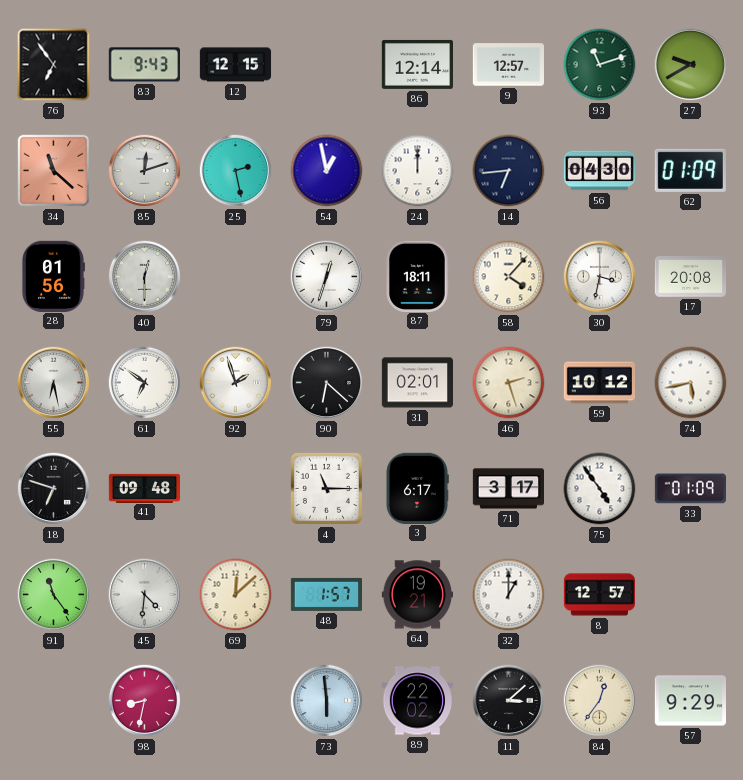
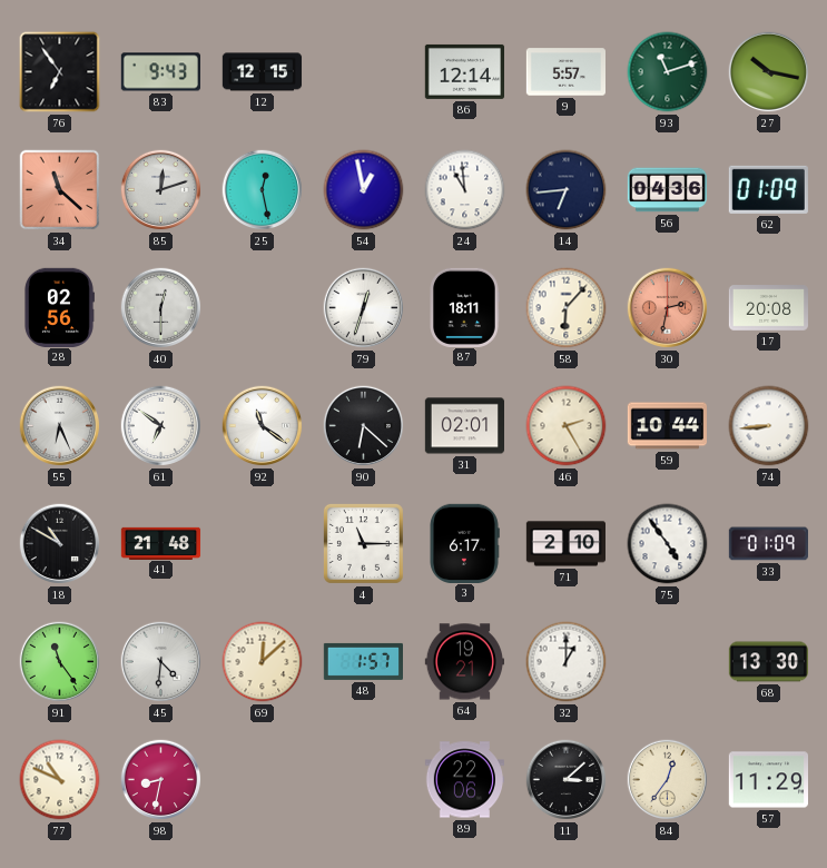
9: 12:57 -> 5:57 (565, 72)
27: 9:40 -> 10:17 (769, 72)
25: 2:28 -> 12:28 (263, 190)
24: 12:00 -> 10:59 (465, 190)
56: 04:30 -> 04:36 (667, 190)
28: 01:56 -> 02:56 (59, 307)
58: 4:07 -> 6:07 (567, 308)
30: 3:32 -> 2:32 (668, 308)
30 dial: white -> salmon (668, 308)
55: 6:28 -> 6:26 (60, 426)
92: 1:57 -> 11:21 (263, 426)
46: 2:27 -> 2:25 (567, 426)
59: 10:12 -> 10:44 (667, 426)
74: 5:43 -> 8:44 (769, 426)
18: 6:48 -> 10:50 (60, 544)
41: 09:48 -> 21:48 (161, 543)
71: 3:17 -> 2:10 (565, 544)
8: 12:57 -> none (600, 595)
68: none -> 13:30 (768, 662)
77: none -> 10:49 (60, 780)
73: 5:59 -> none (327, 701)
89: 22:02 -> 22:06 (464, 780)
57: 9:29 -> 11:29 (768, 780)
